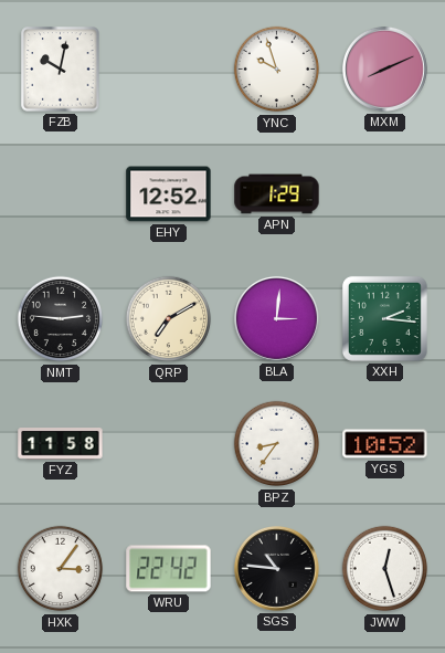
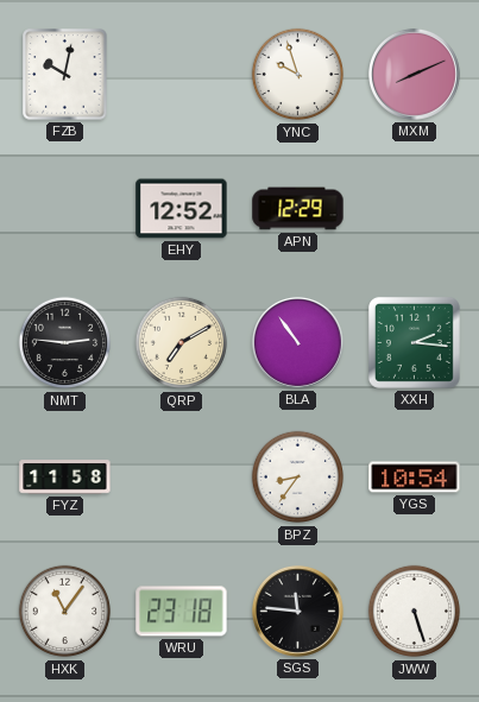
APN: 1:29 -> 12:29 (298, 209)
BLA: 3:01 -> 10:54 (297, 342)
YGS: 10:52 -> 10:54 (415, 478)
HXK: 3:06 -> 11:06 (65, 612)
WRU: 22:42 -> 23:18 (182, 612)
SGS: 10:46 -> 11:46 (297, 611)
JWW: 12:27 -> 5:27 (415, 612)
